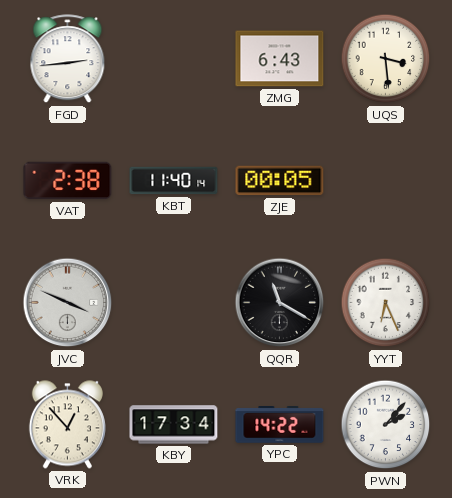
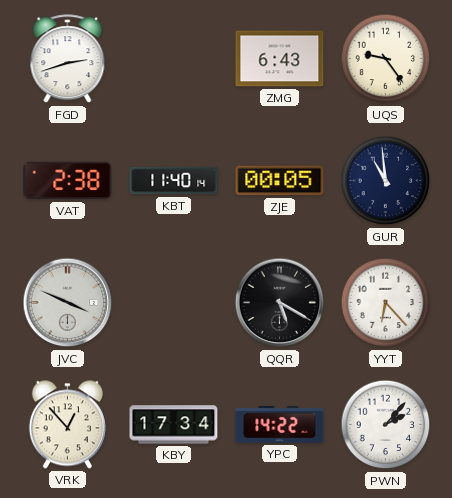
FGD: 2:44 -> 2:42 (68, 59)
UQS: 3:29 -> 9:24 (386, 59)
GUR: none -> 10:59 (386, 181)
QQR: 11:20 -> 5:20 (280, 303)
YYT: 6:26 -> 6:23 (386, 303)
